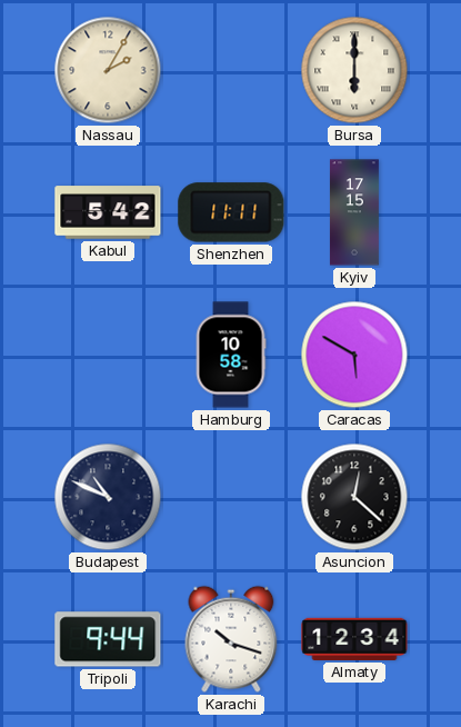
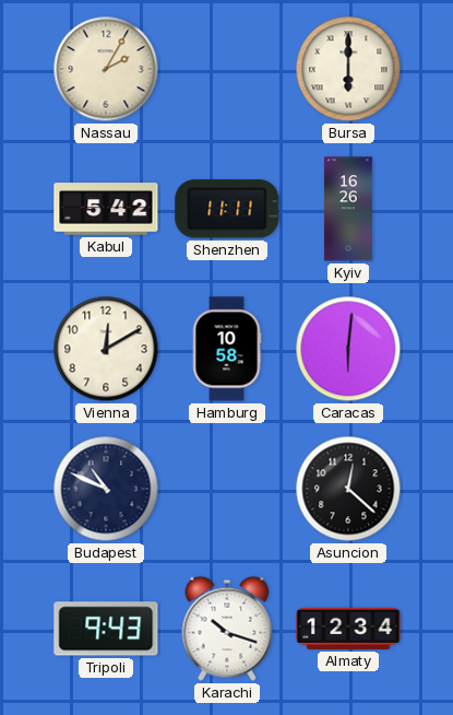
Kyiv: 17:15 -> 16:26 (348, 209)
Vienna: none -> 12:10 (106, 349)
Caracas: 5:50 -> 6:01 (348, 349)
Tripoli: 9:44 -> 9:43 (106, 629)
